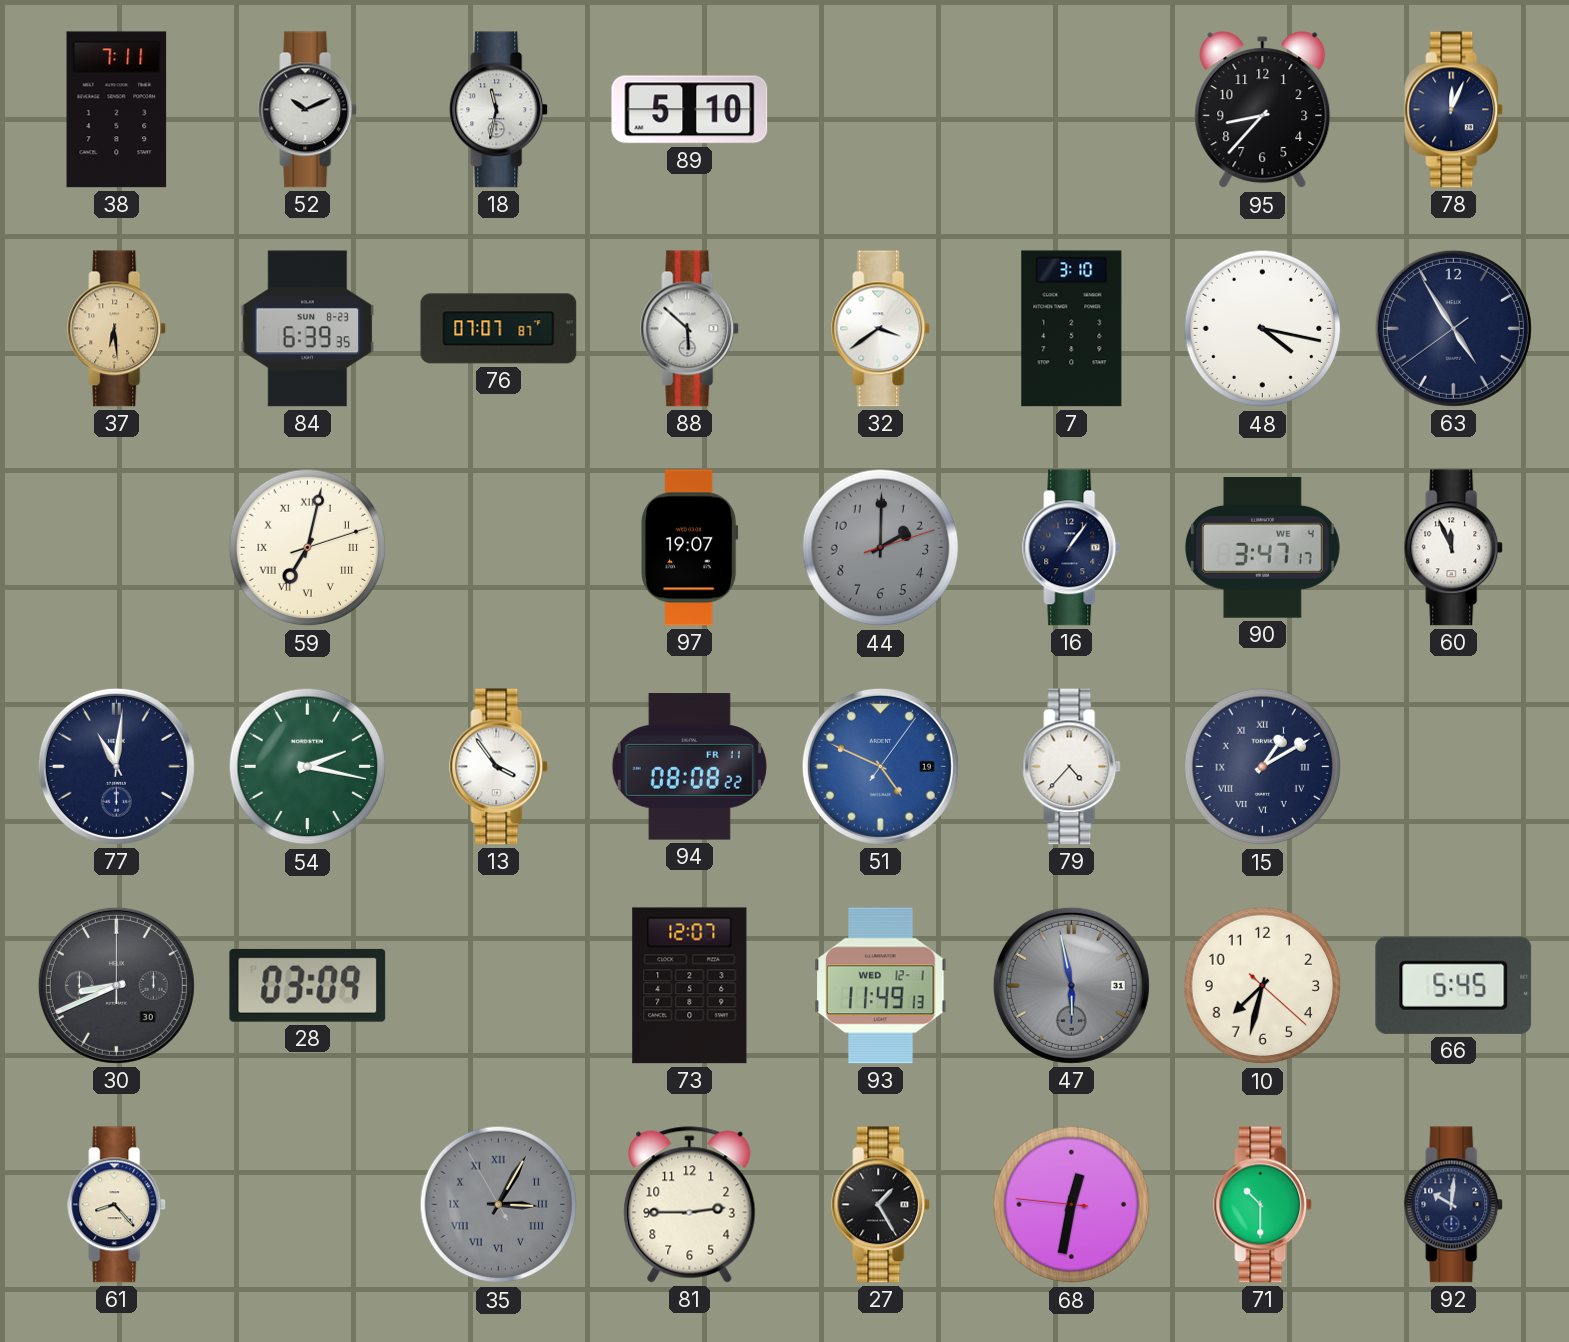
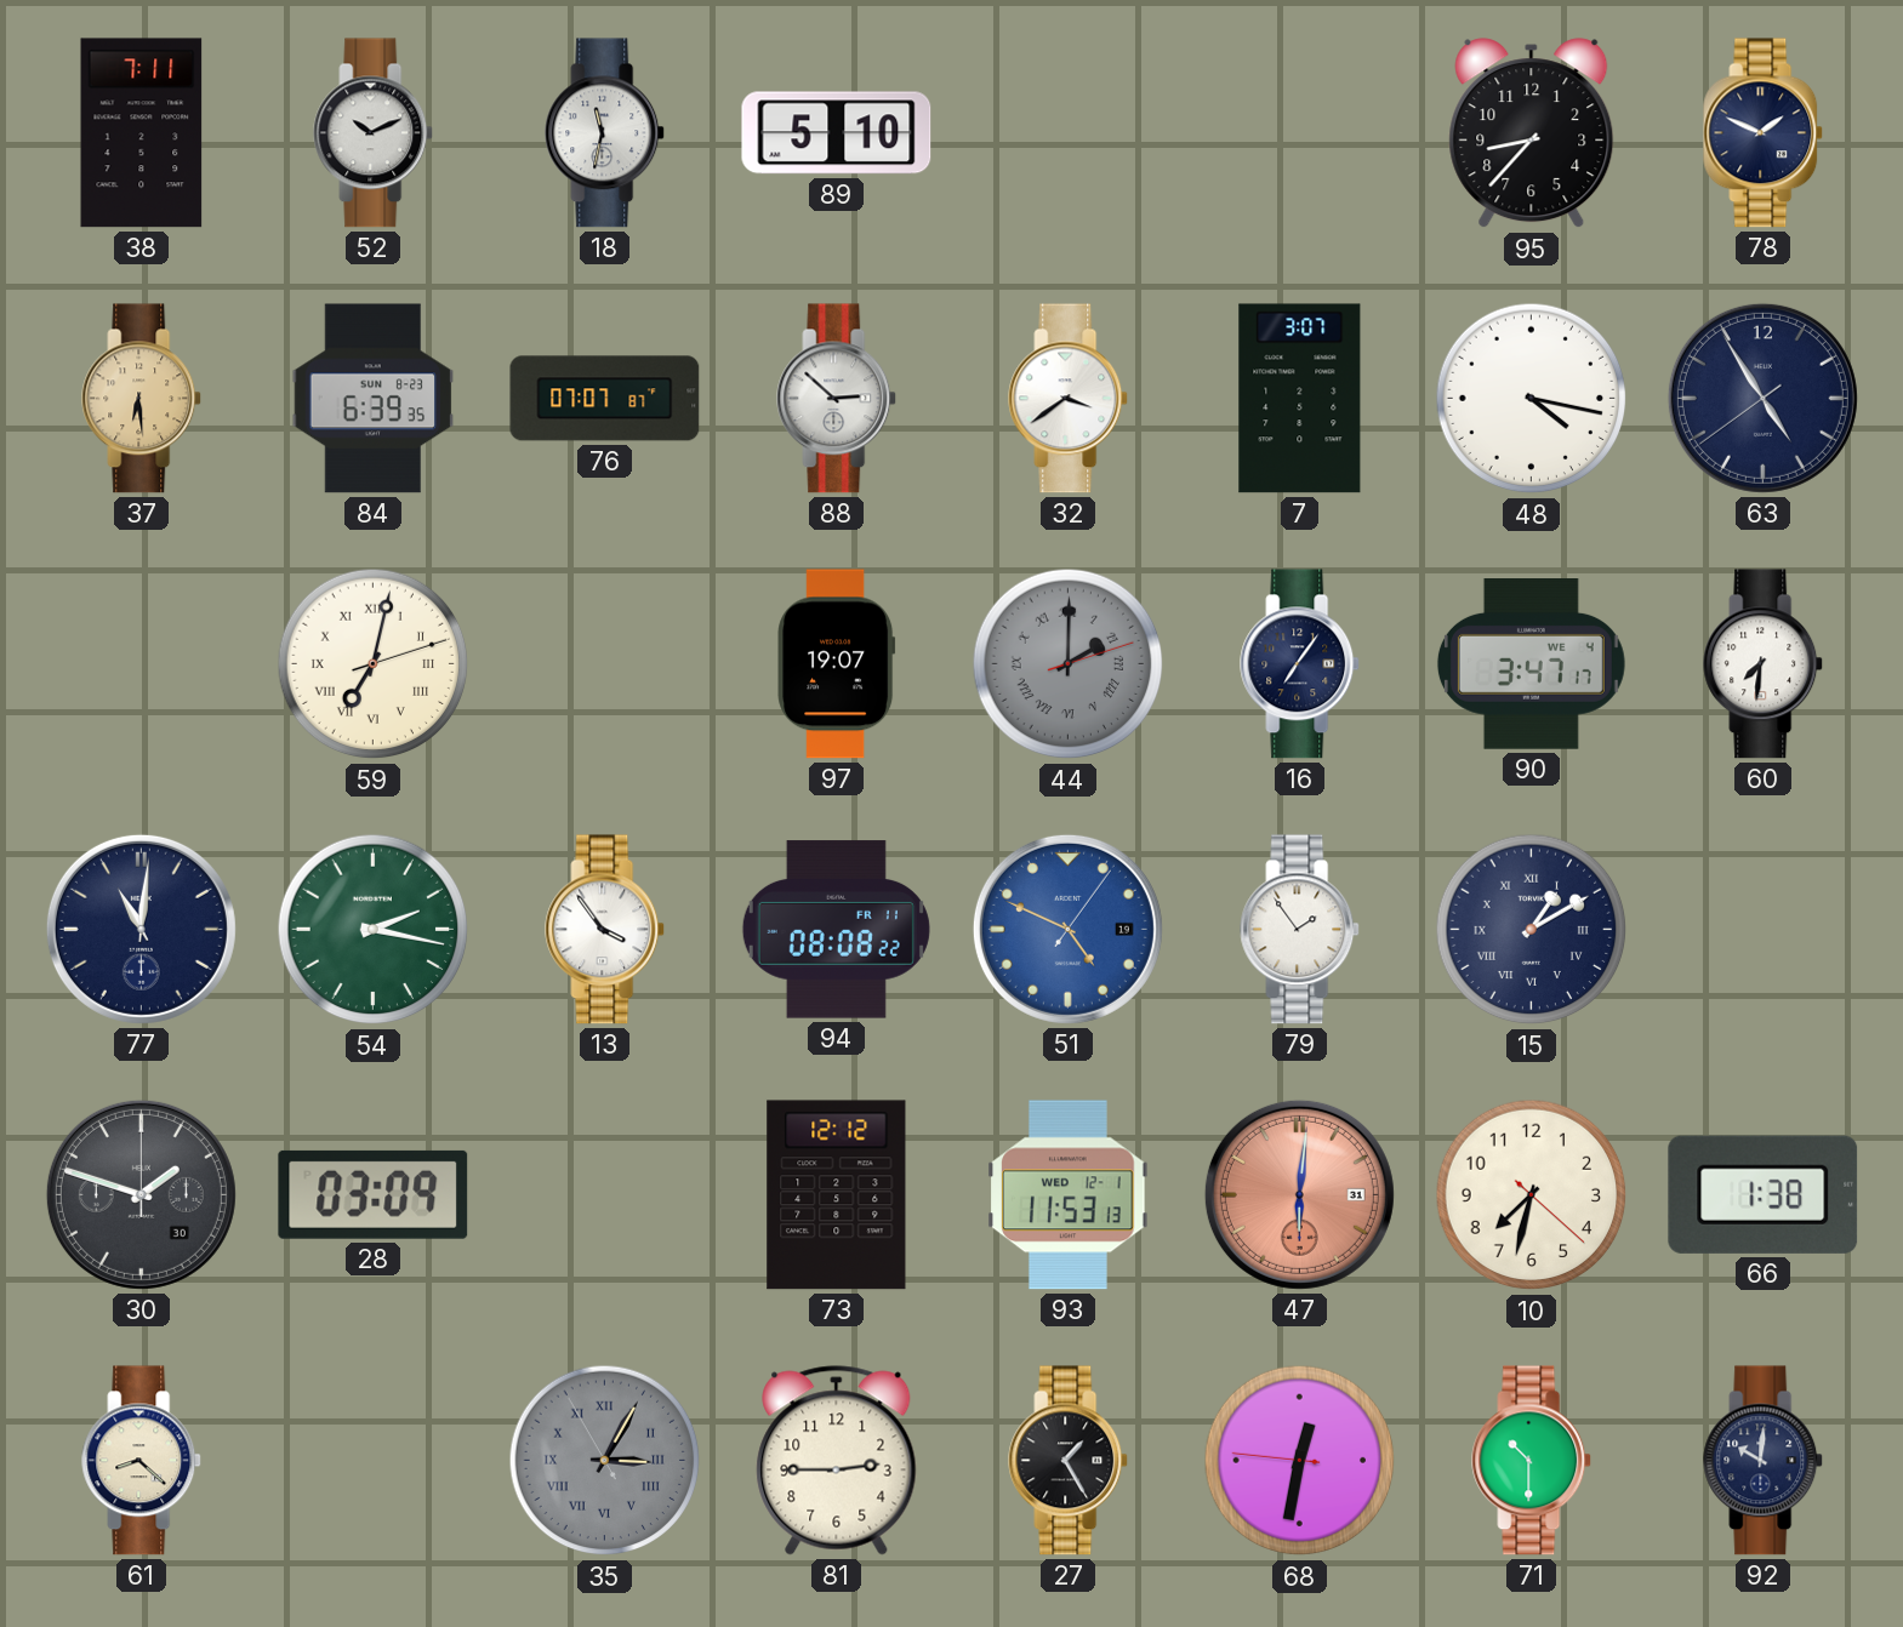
78: 12:04 -> 1:49 (1764, 133)
88: 5:52 -> 2:52 (837, 399)
7: 3:10 -> 3:07 (1300, 399)
44 numerals: Arabic -> Roman (1069, 664)
16: 1:06 -> 7:06 (1300, 664)
60: 11:56 -> 7:31 (1764, 664)
79: 4:37 -> 1:54 (1300, 930)
30: 8:41 -> 1:48 (141, 1194)
73: 12:07 -> 12:12 (837, 1195)
93: 11:49 -> 11:53 (1069, 1195)
47: 5:58 -> 6:01 (1299, 1194)
47 dial: grey -> salmon (1299, 1194)
66: 5:45 -> 1:38 (1764, 1194)
61: 8:23 -> 8:22 (142, 1461)
